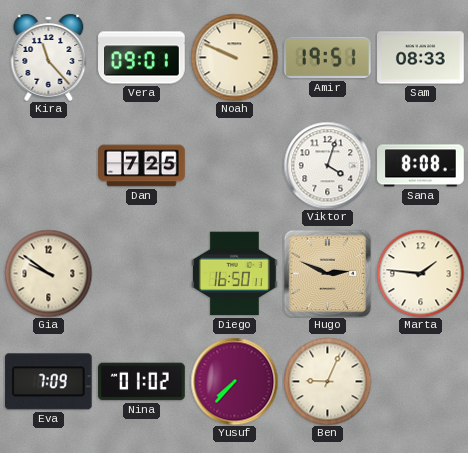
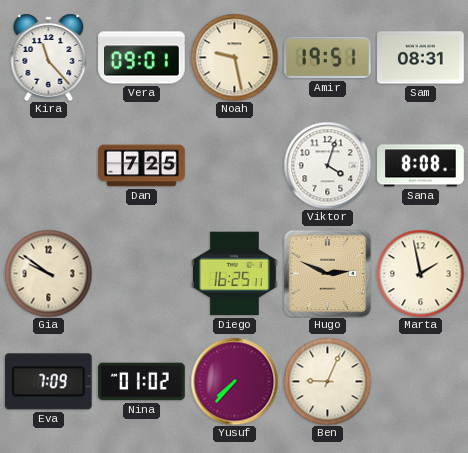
Noah: 9:49 -> 9:28 (234, 57)
Sam: 08:33 -> 08:31 (421, 58)
Diego: 16:50 -> 16:25 (235, 274)
Marta: 1:46 -> 1:58 (420, 273)
